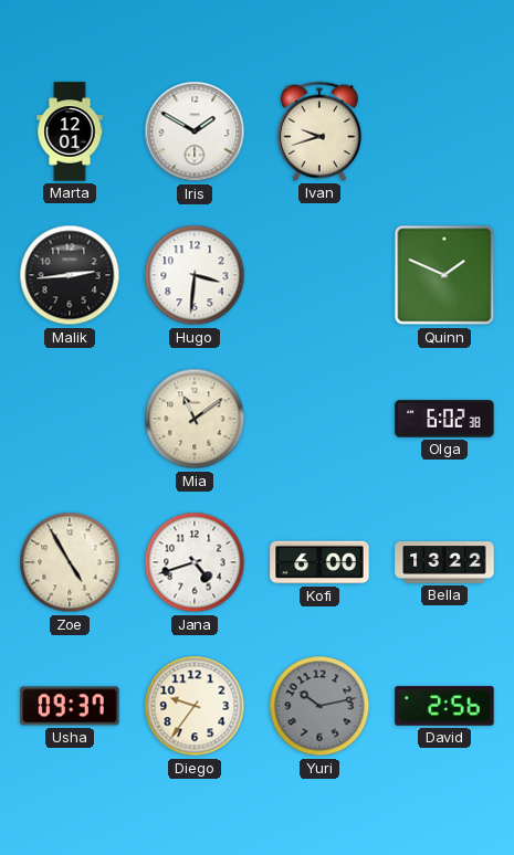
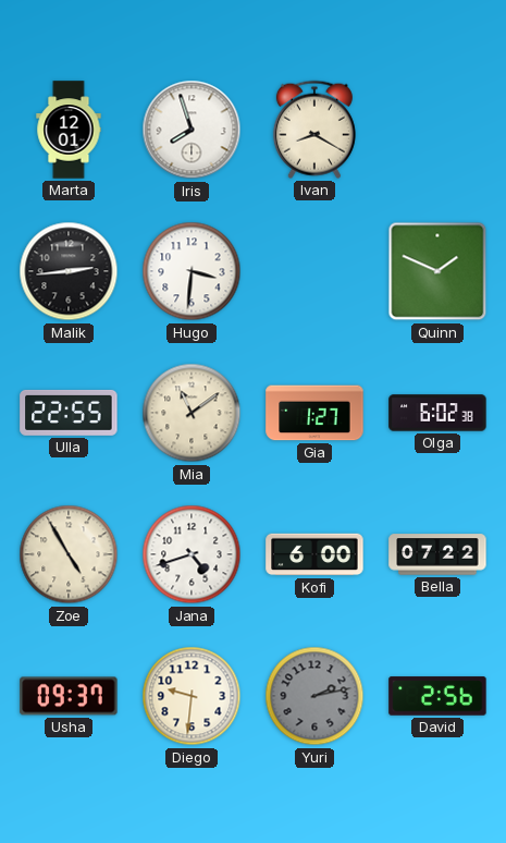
Iris: 1:50 -> 7:57 (192, 130)
Ivan: 9:42 -> 8:20 (314, 130)
Ulla: none -> 22:55 (69, 413)
Gia: none -> 1:27 (314, 413)
Bella: 13:22 -> 07:22 (437, 554)
Diego: 9:36 -> 9:31 (192, 696)
Yuri: 10:13 -> 2:13 (314, 696)
